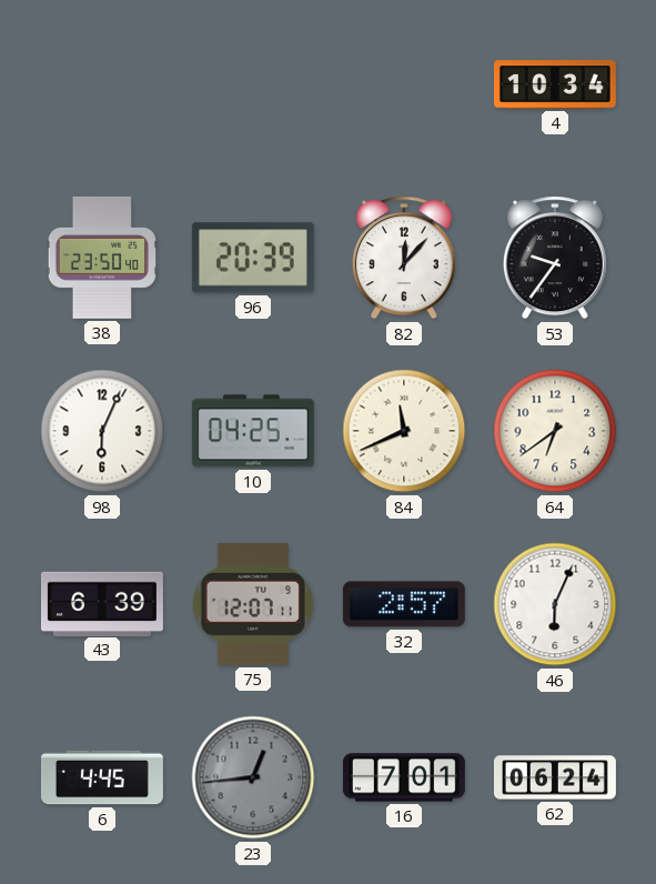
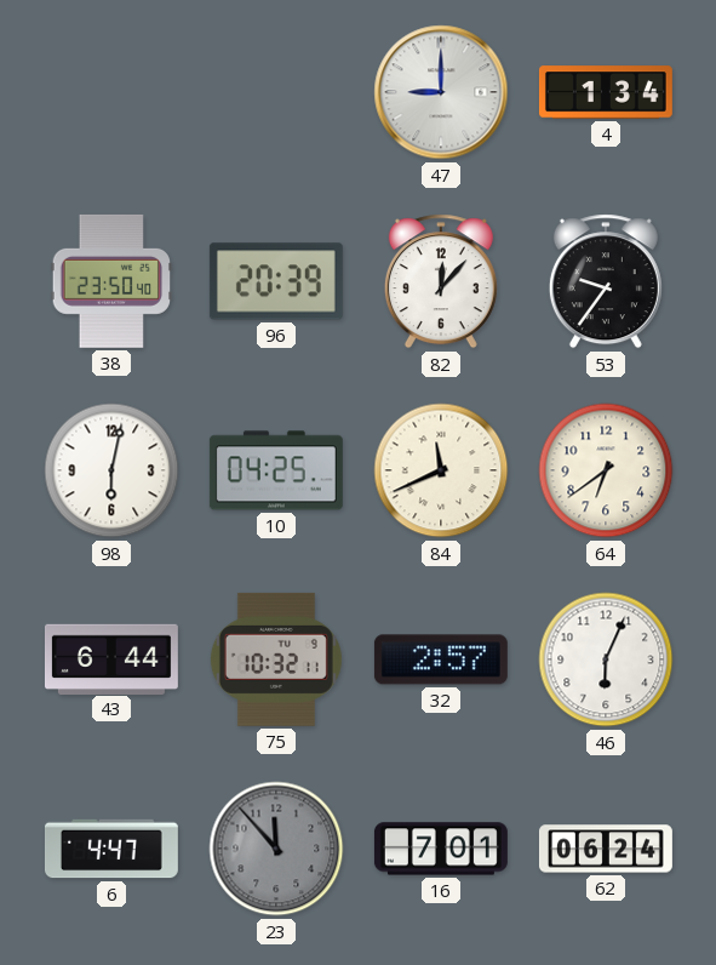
47: none -> 9:00 (441, 92)
4: 10:34 -> 1:34 (606, 92)
98: 6:04 -> 6:02 (111, 470)
43: 6:39 -> 6:44 (111, 658)
75: 12:07 -> 10:32 (276, 659)
6: 4:45 -> 4:47 (111, 849)
23: 12:44 -> 11:53 (276, 849)
